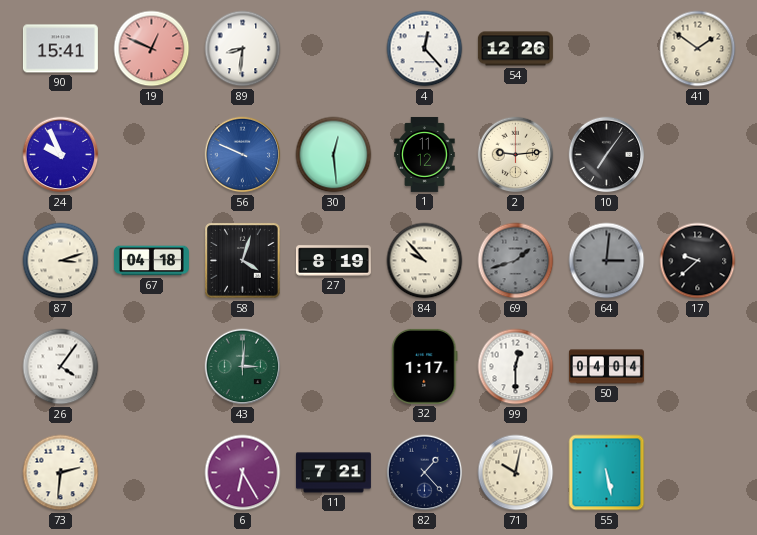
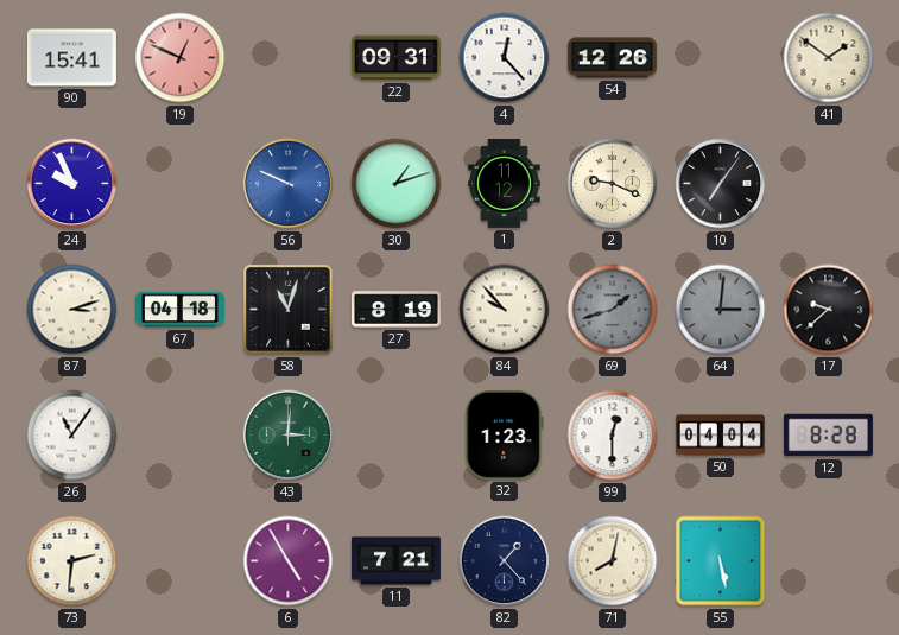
89: 8:31 -> none (243, 49)
22: none -> 09:31 (395, 58)
30: 12:29 -> 1:12 (397, 184)
2: 9:14 -> 9:19 (613, 184)
58: 4:03 -> 11:03 (289, 310)
26: 4:06 -> 11:06 (72, 436)
32: 1:17 -> 1:23 (505, 434)
12: none -> 8:28 (828, 436)
6: 6:25 -> 4:55 (289, 561)
71: 10:02 -> 8:02 (613, 561)
